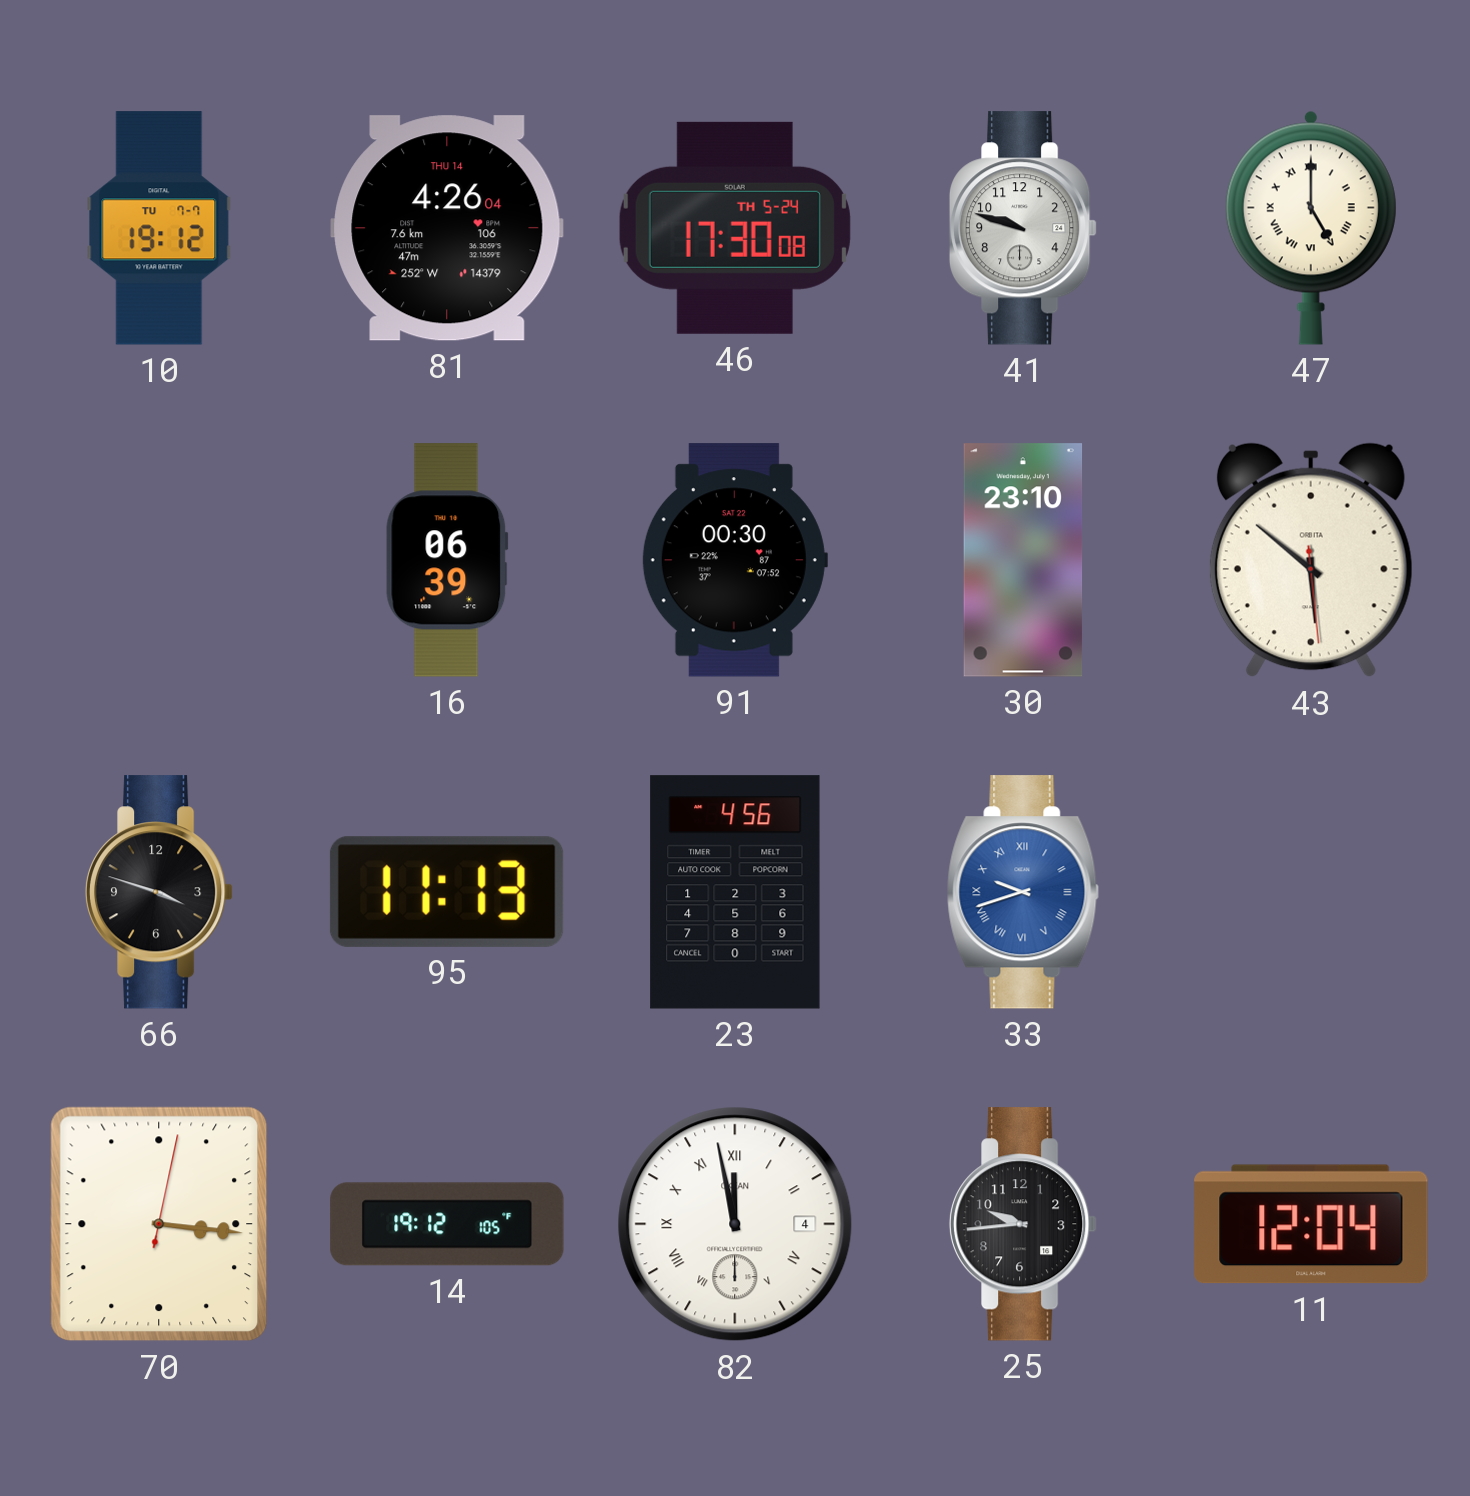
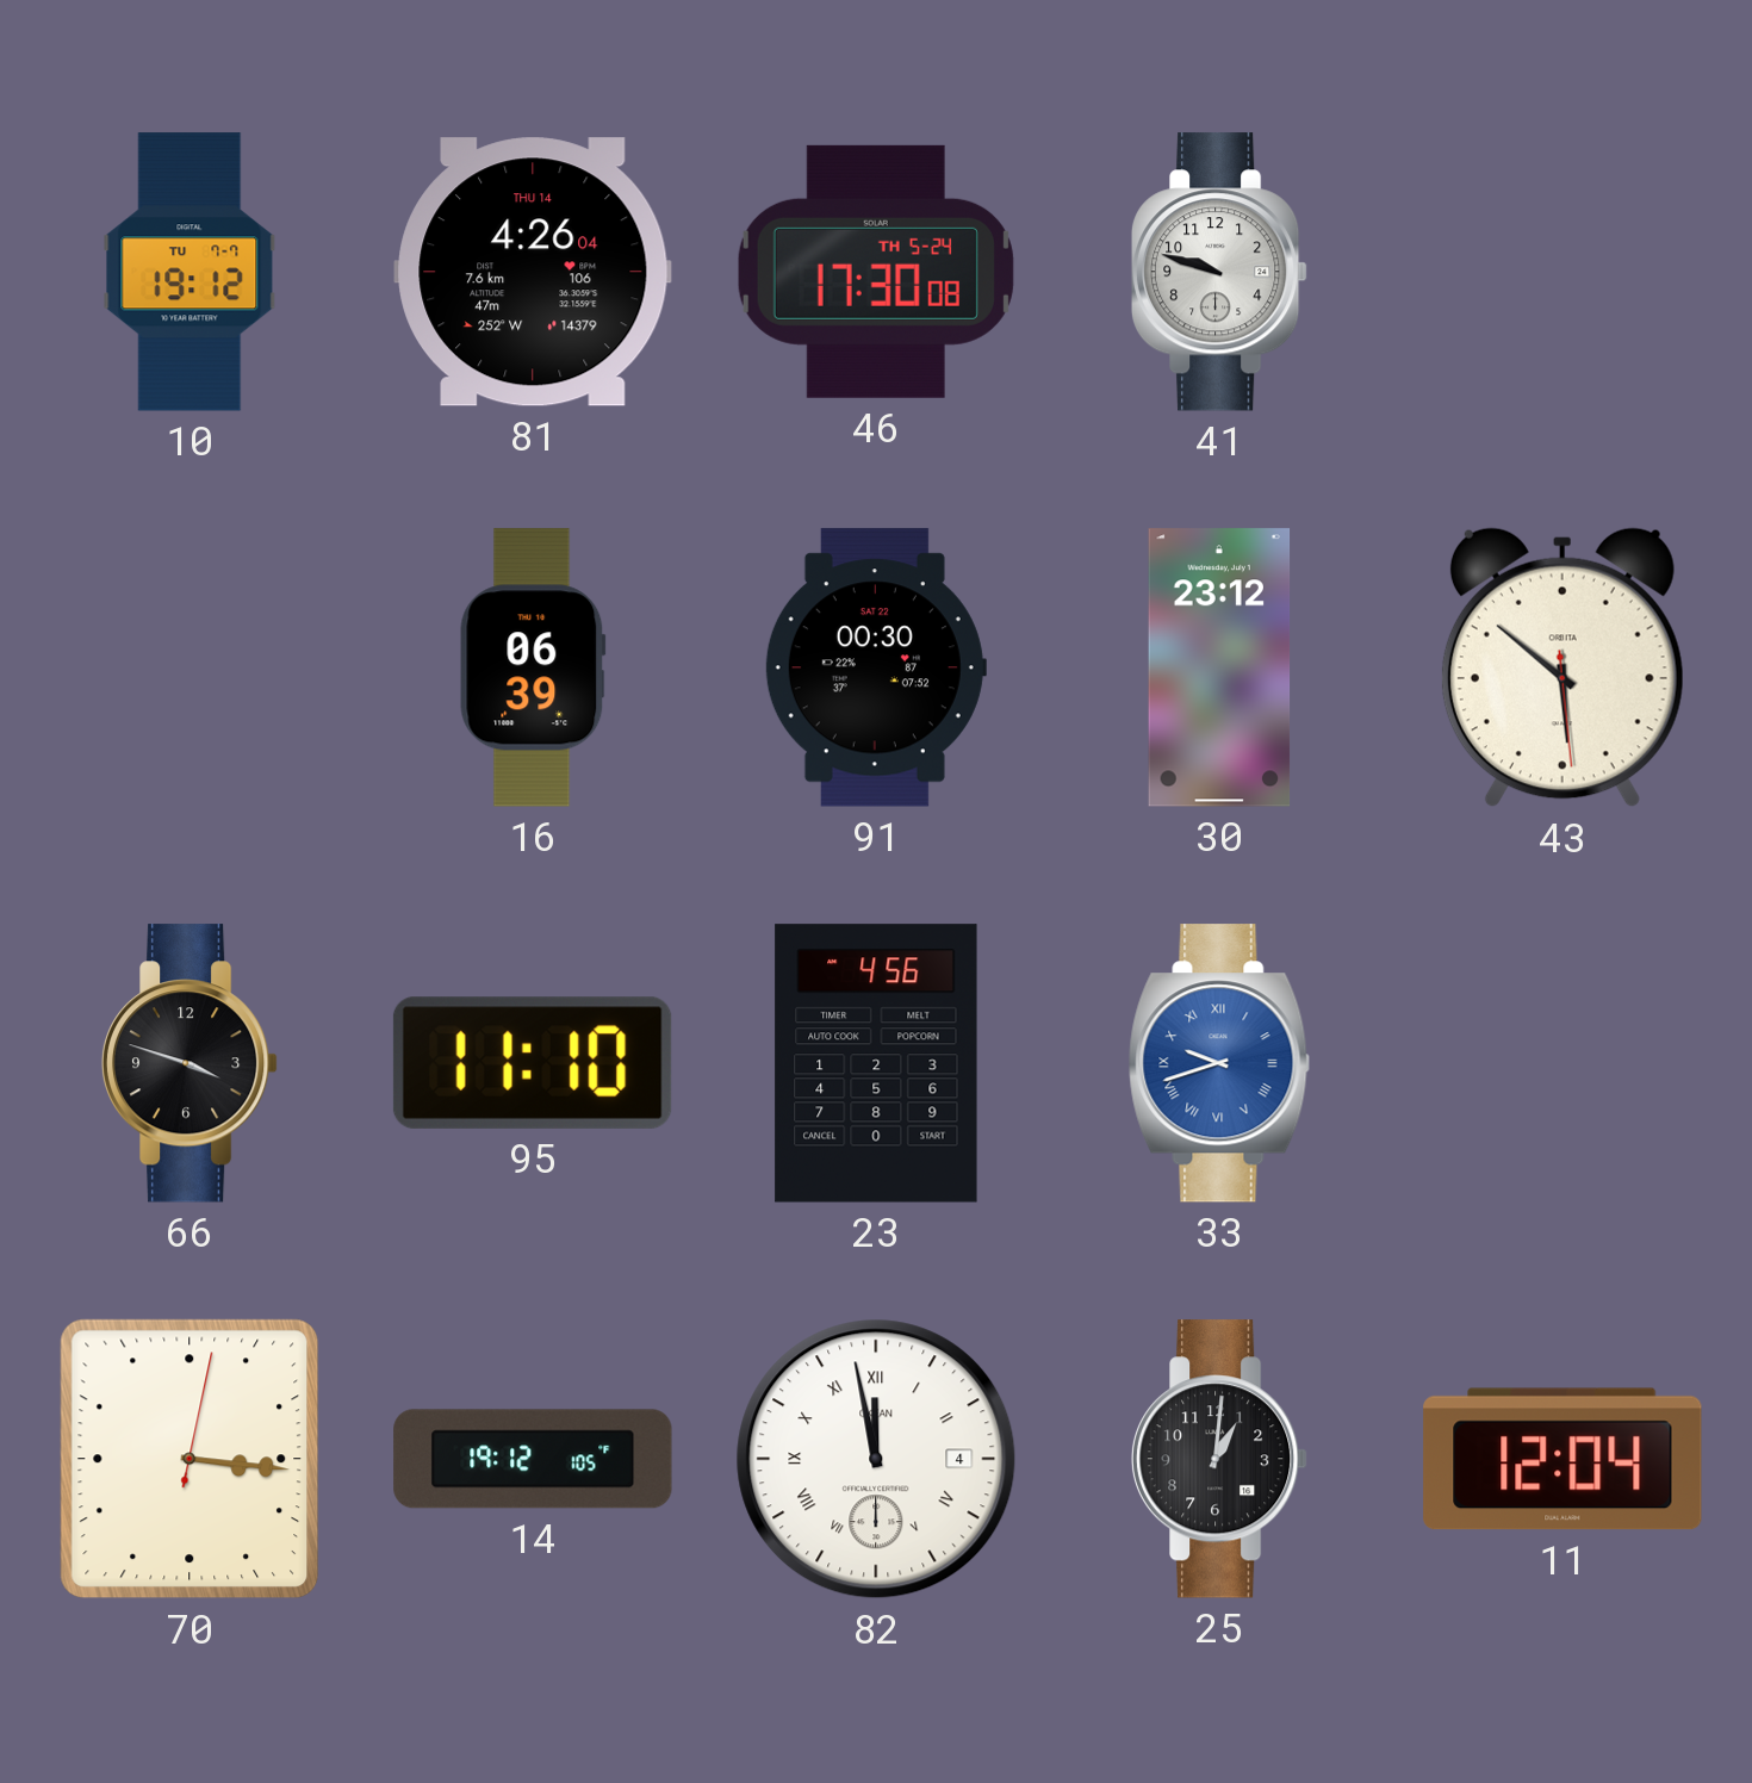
47: 5:00 -> none (1311, 228)
30: 23:10 -> 23:12 (1219, 667)
95: 11:13 -> 11:10 (533, 1063)
25: 9:44 -> 1:01 (1219, 1459)
